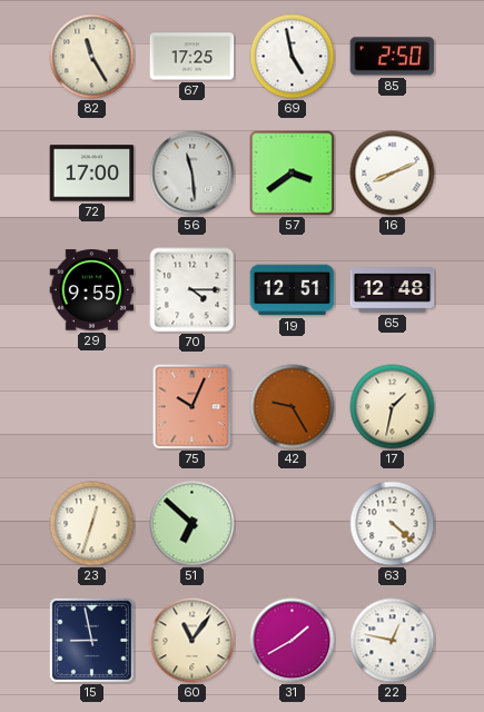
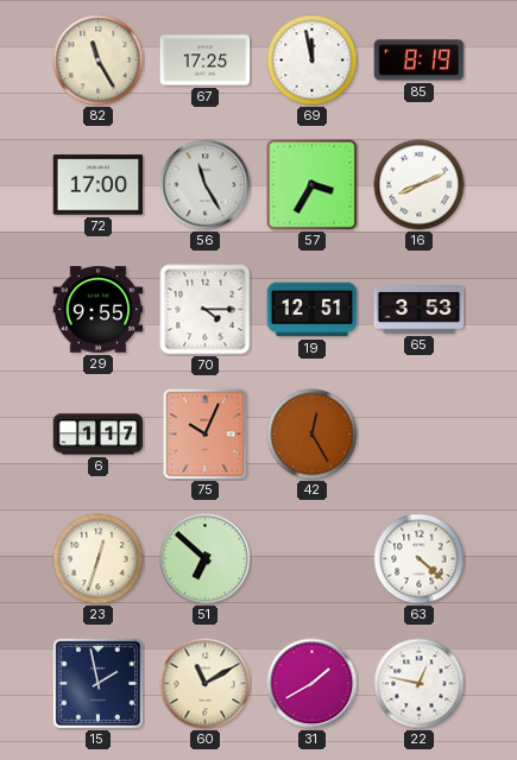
69: 4:58 -> 11:58 (313, 61)
85: 2:50 -> 8:19 (420, 61)
56: 11:29 -> 11:25 (206, 185)
57: 3:39 -> 3:35 (313, 185)
65: 12:48 -> 3:53 (420, 310)
6: none -> 1:17 (99, 435)
42: 9:25 -> 12:25 (313, 435)
17: 1:32 -> none (393, 407)
15: 8:58 -> 1:58 (97, 683)
60: 11:06 -> 11:10 (206, 684)
